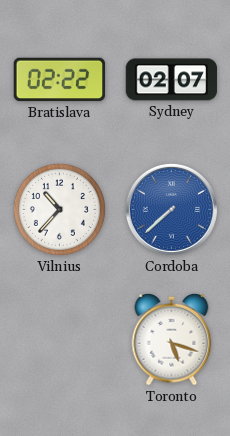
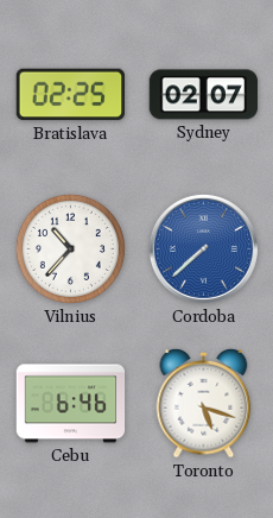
Bratislava: 02:22 -> 02:25 (71, 95)
Cebu: none -> 6:46 (71, 404)
